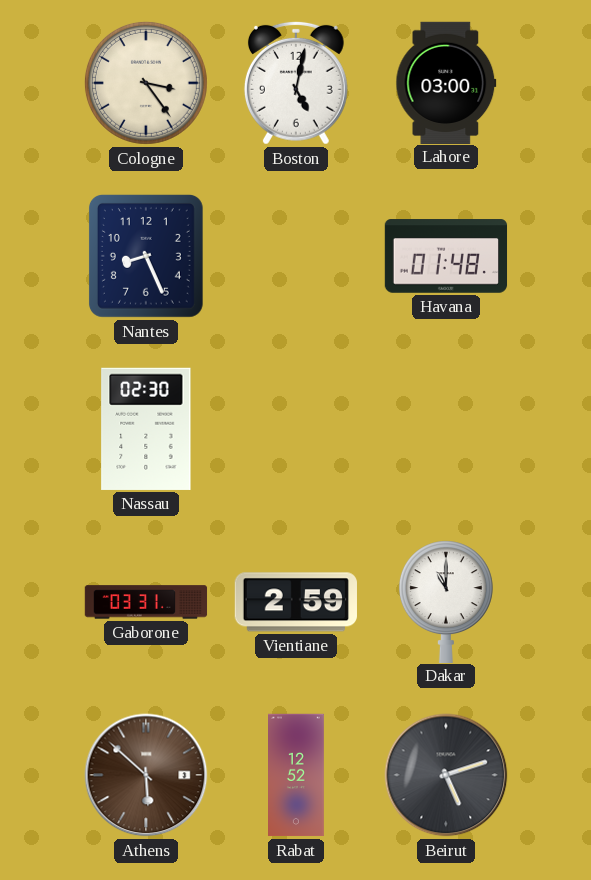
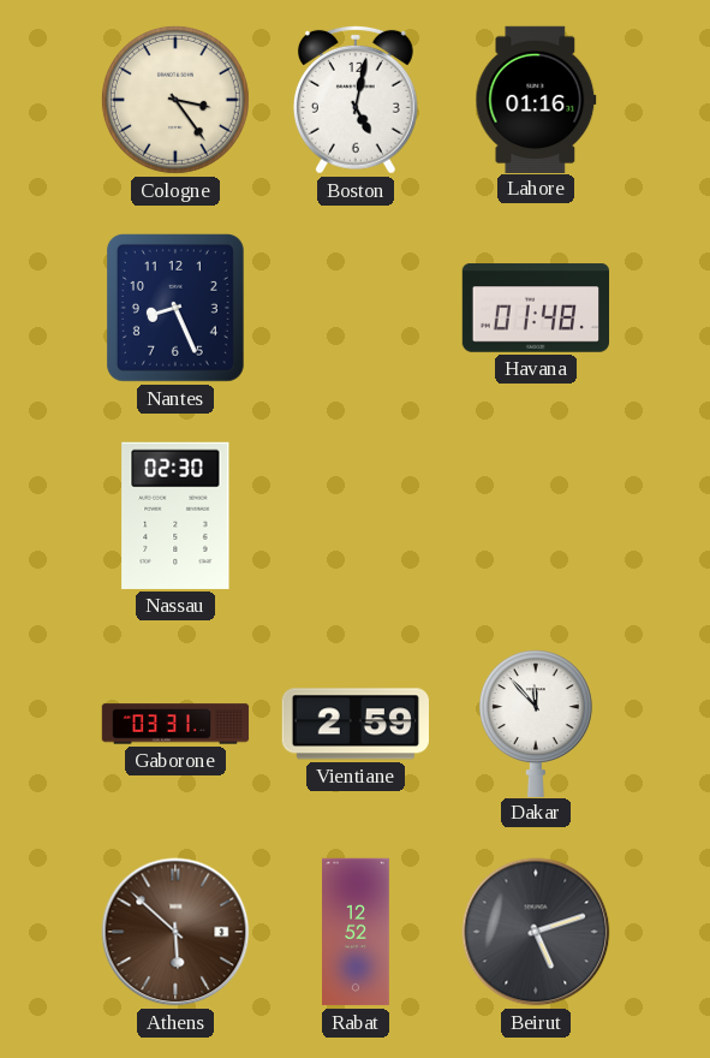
Lahore: 03:00 -> 01:16 (536, 99)
Dakar: 11:00 -> 11:53 (536, 723)
